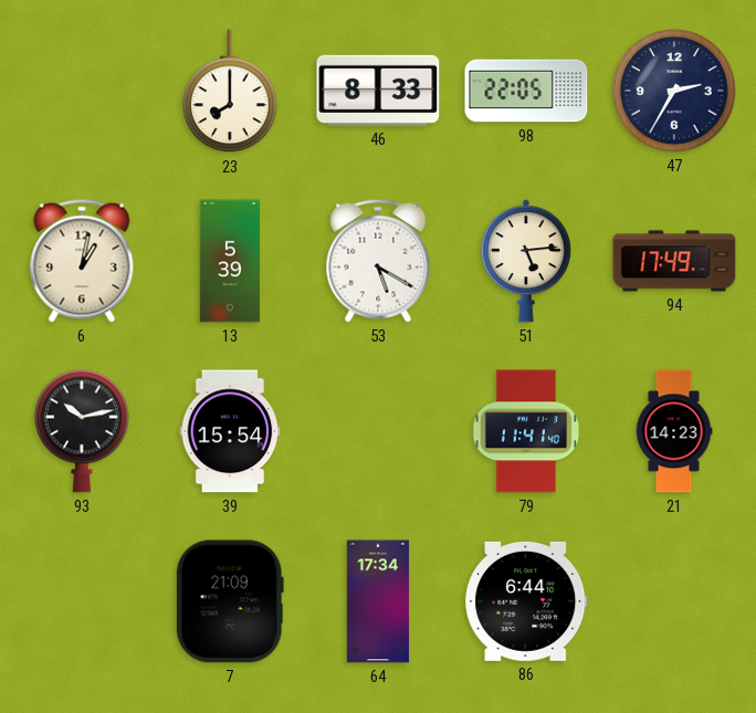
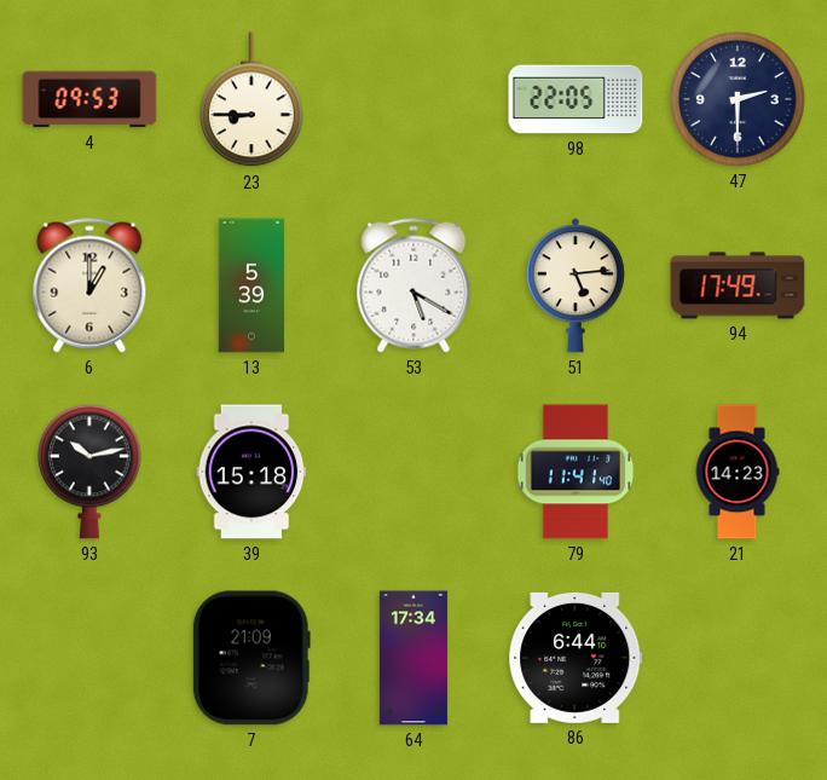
4: none -> 09:53 (89, 99)
23: 8:00 -> 8:45 (251, 100)
46: 8:33 -> none (378, 91)
47: 2:35 -> 2:30 (738, 99)
6: 1:02 -> 1:00 (89, 285)
39: 15:54 -> 15:18 (251, 472)
